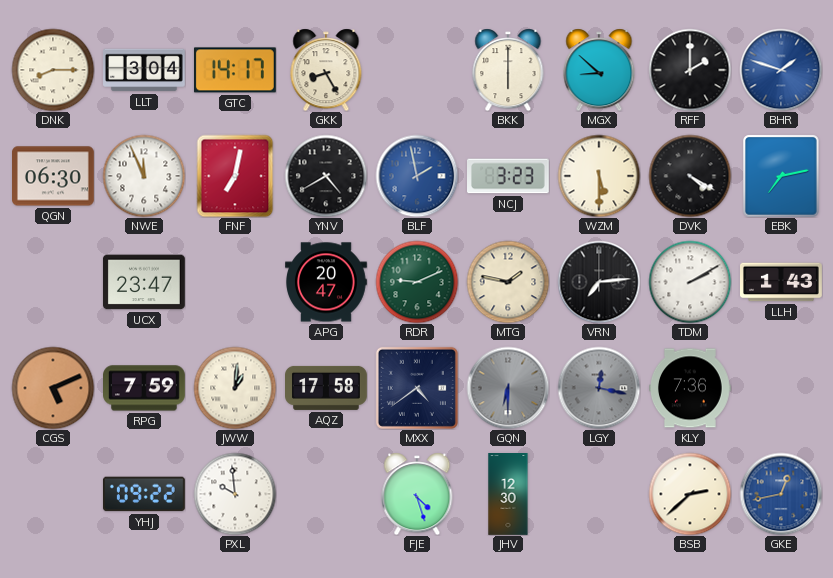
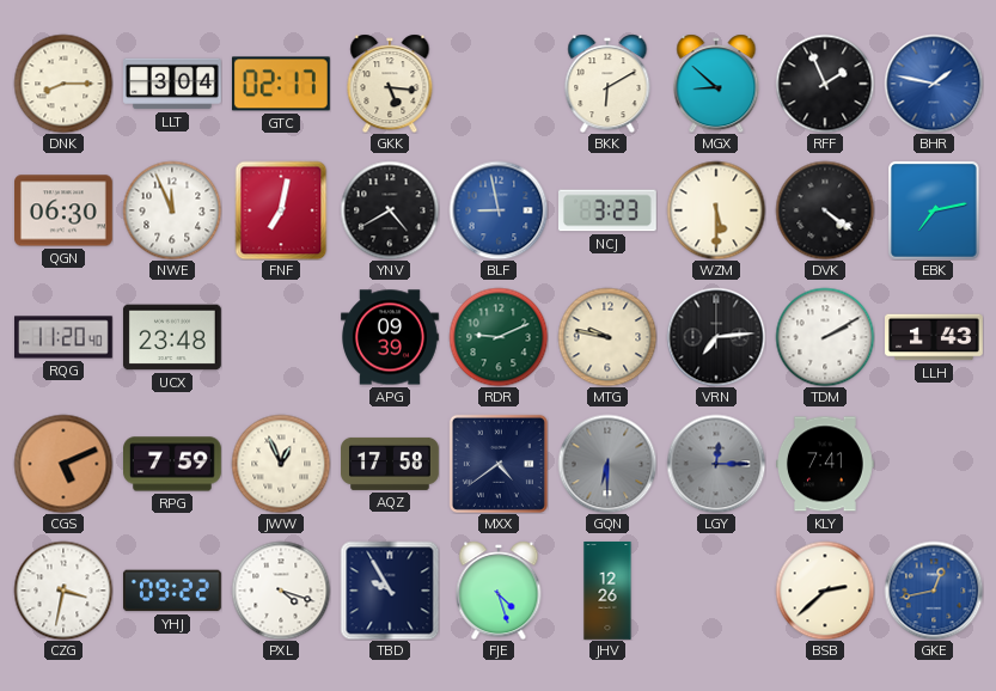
GTC: 14:17 -> 02:17 (281, 84)
GKK: 8:25 -> 5:16 (390, 84)
BKK: 6:00 -> 6:10 (607, 84)
RFF: 2:00 -> 1:56 (825, 84)
BHR: 1:48 -> 1:47 (934, 84)
BLF: 1:58 -> 8:58 (499, 210)
DVK: 4:20 -> 4:21 (825, 210)
RQG: none -> 11:20 (65, 337)
UCX: 23:47 -> 23:48 (172, 337)
APG: 20:47 -> 09:39 (391, 337)
MTG: 1:47 -> 9:47 (607, 337)
JWW: 1:01 -> 12:56 (281, 464)
LGY: 12:17 -> 12:15 (716, 464)
KLY: 7:36 -> 7:41 (826, 464)
CZG: none -> 3:32 (63, 591)
PXL: 9:59 -> 4:18 (281, 591)
TBD: none -> 9:55 (390, 591)
JHV: 12:30 -> 12:26 (607, 591)
